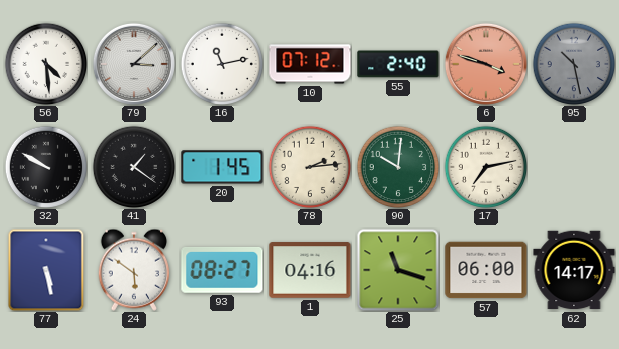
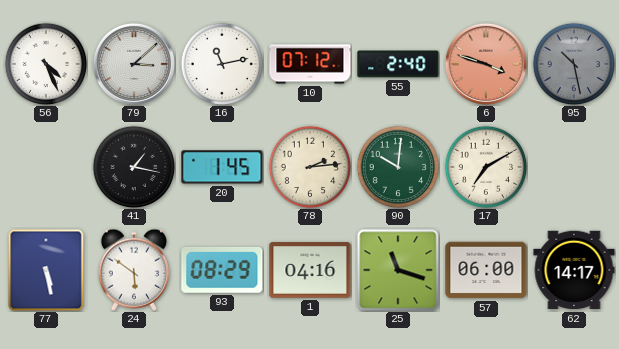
56: 4:29 -> 4:26 (46, 64)
32: 9:50 -> none (46, 167)
41: 1:21 -> 1:17 (134, 167)
17: 7:13 -> 7:10 (486, 167)
93: 08:27 -> 08:29 (222, 270)
